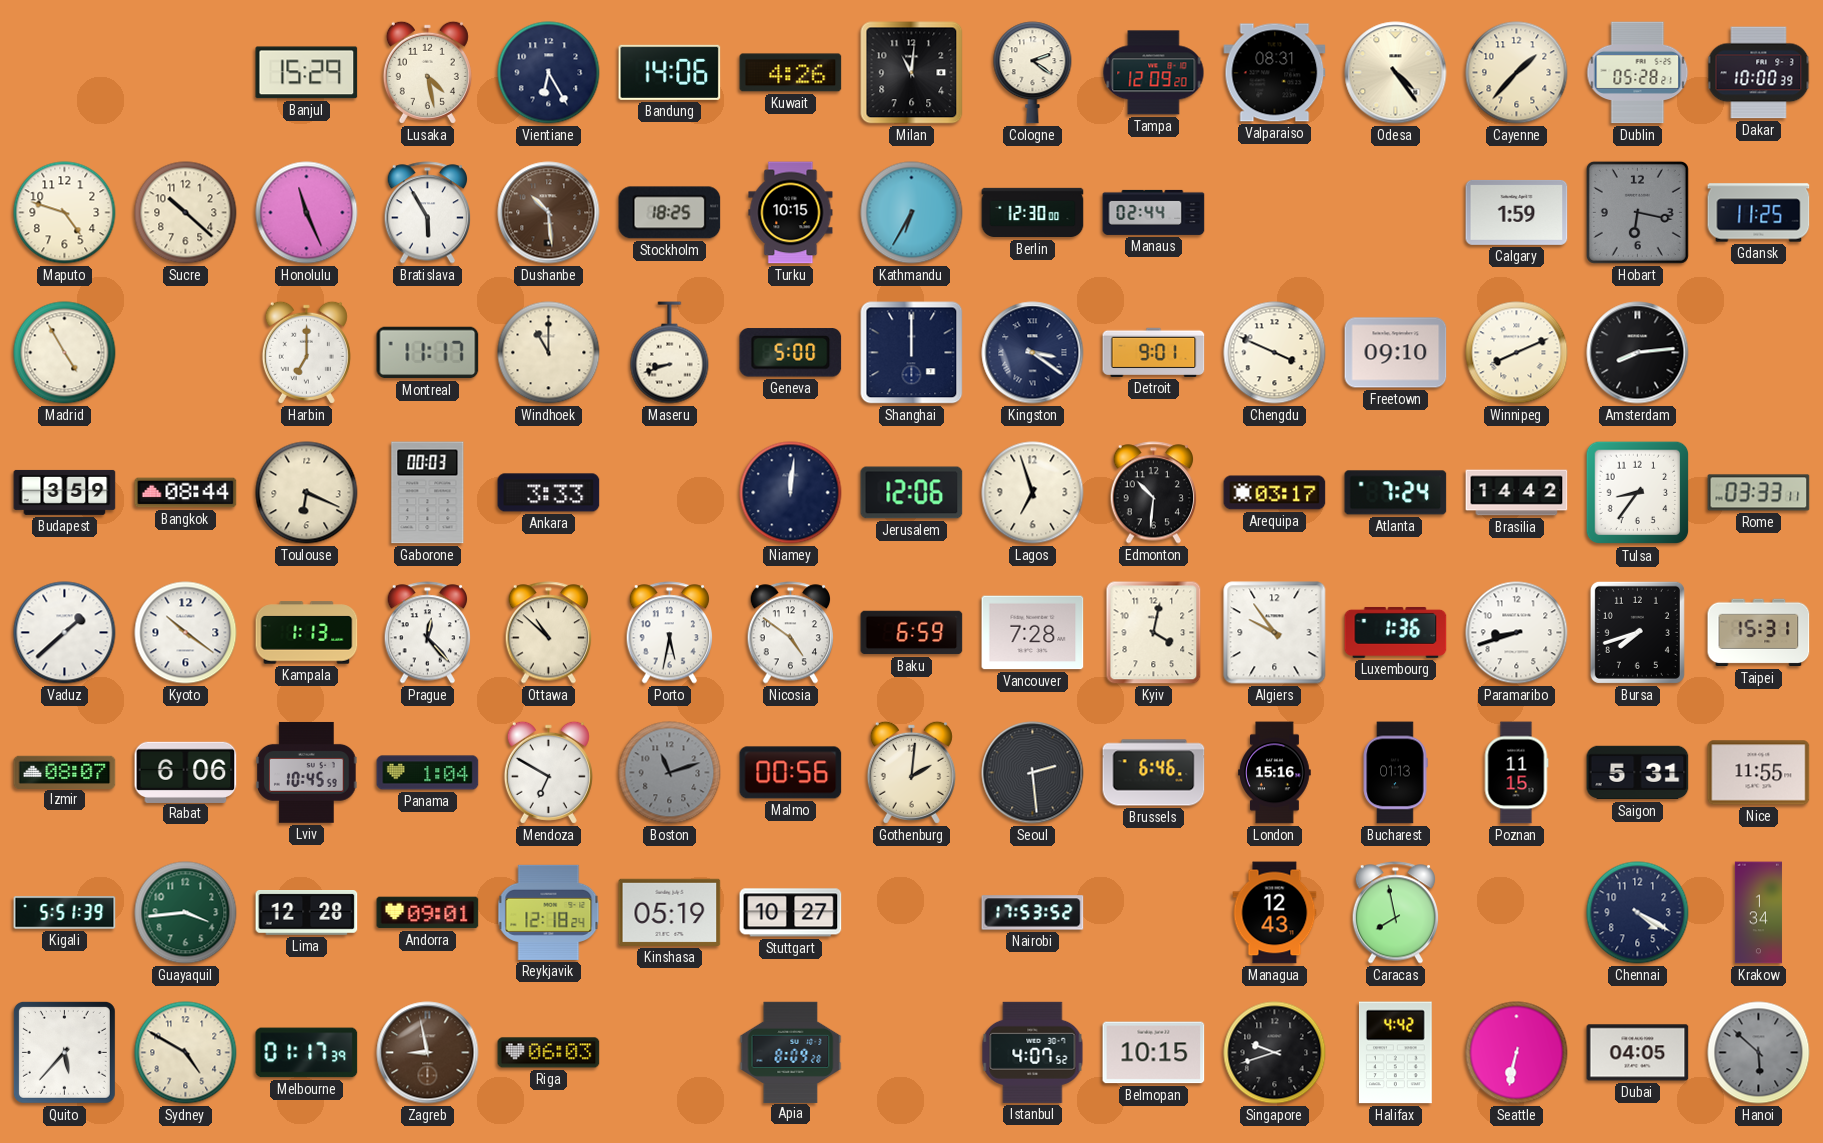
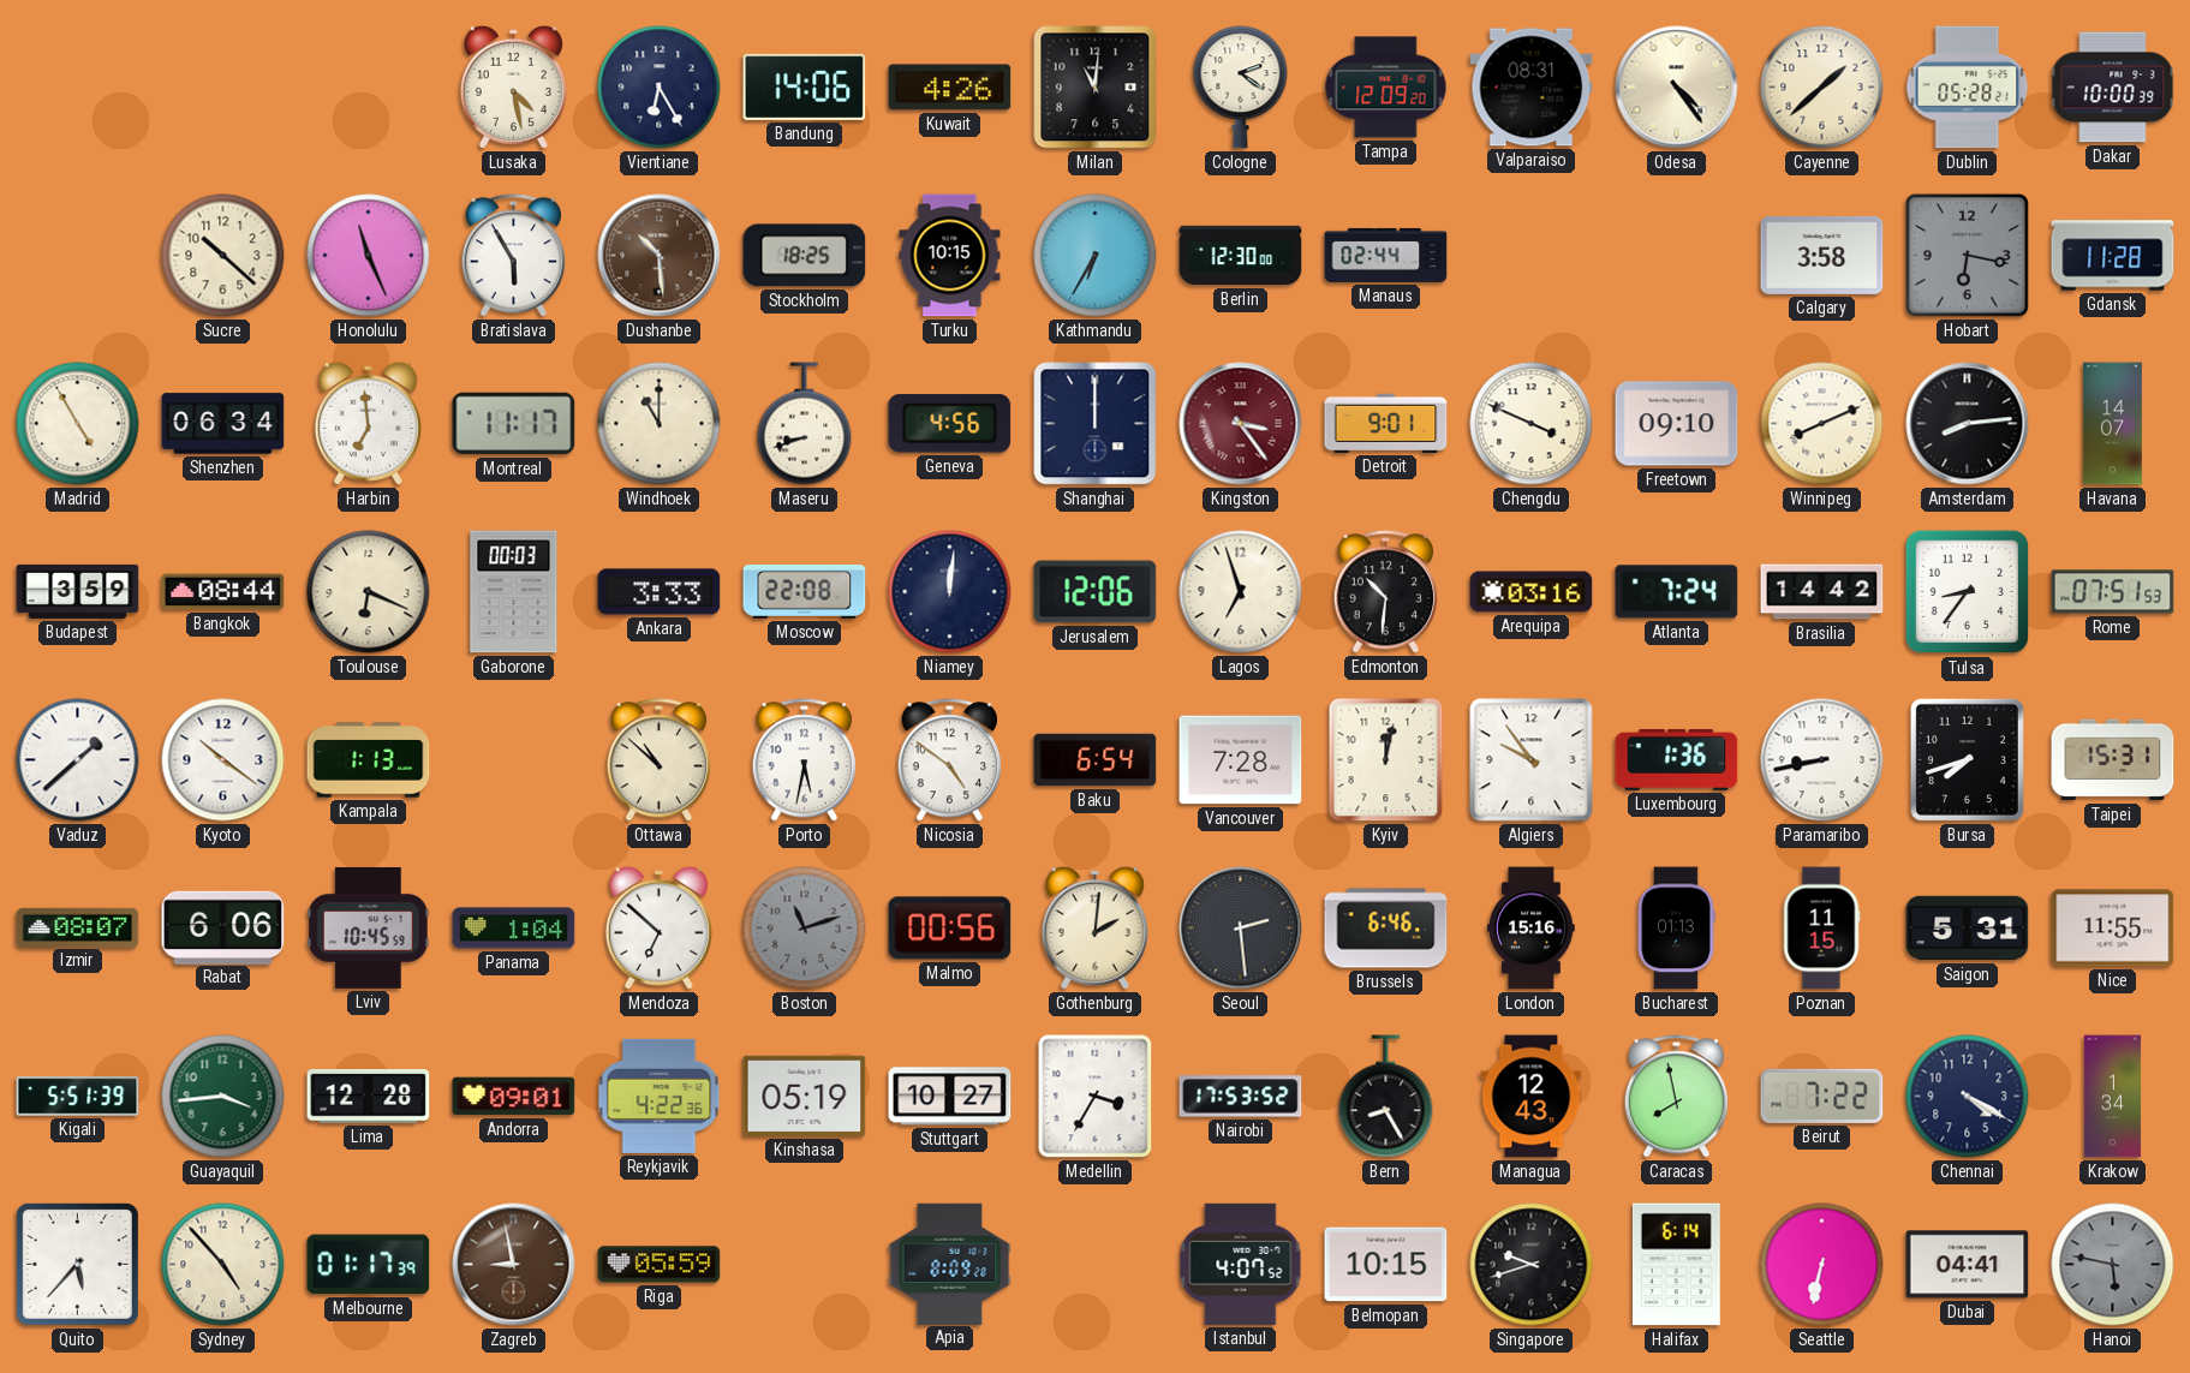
Banjul: 15:29 -> none (307, 73)
Cayenne: 1:37 -> 1:38 (1822, 88)
Maputo: 4:48 -> none (65, 213)
Calgary: 1:59 -> 3:58 (1822, 255)
Gdansk: 11:25 -> 11:28 (2113, 256)
Shenzhen: none -> 06:34 (223, 424)
Harbin: 7:00 -> 6:59 (368, 423)
Geneva: 5:00 -> 4:56 (950, 424)
Kingston: 3:21 -> 3:24 (1241, 424)
Kingston dial: navy -> burgundy (1241, 424)
Havana: none -> 14:07 (2112, 424)
Moscow: none -> 22:08 (805, 592)
Arequipa: 03:17 -> 03:16 (1532, 592)
Rome: 03:33 -> 07:51 (2113, 592)
Prague: 12:23 -> none (428, 633)
Baku: 6:59 -> 6:54 (1096, 760)
Kyiv: 4:02 -> 12:02 (1386, 760)
Paramaribo: 8:42 -> 8:43 (1822, 760)
Mendoza: 6:50 -> 6:52 (658, 927)
Reykjavik: 12:18 -> 4:22 (660, 1096)
Medellin: none -> 3:35 (1096, 1097)
Bern: none -> 8:25 (1386, 1097)
Beirut: none -> 7:22 (1822, 1096)
Sydney: 4:50 -> 4:53 (223, 1265)
Riga: 06:03 -> 05:59 (660, 1265)
Halifax: 4:42 -> 6:14 (1676, 1265)
Dubai: 04:05 -> 04:41 (1968, 1265)
Hanoi: 5:52 -> 5:47 (2113, 1265)
